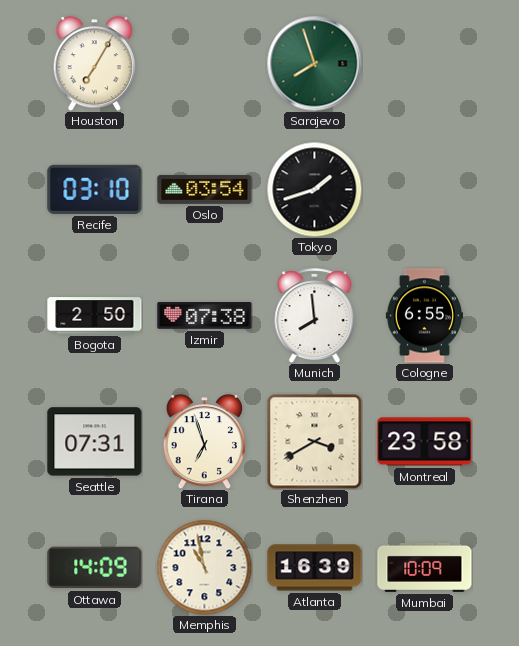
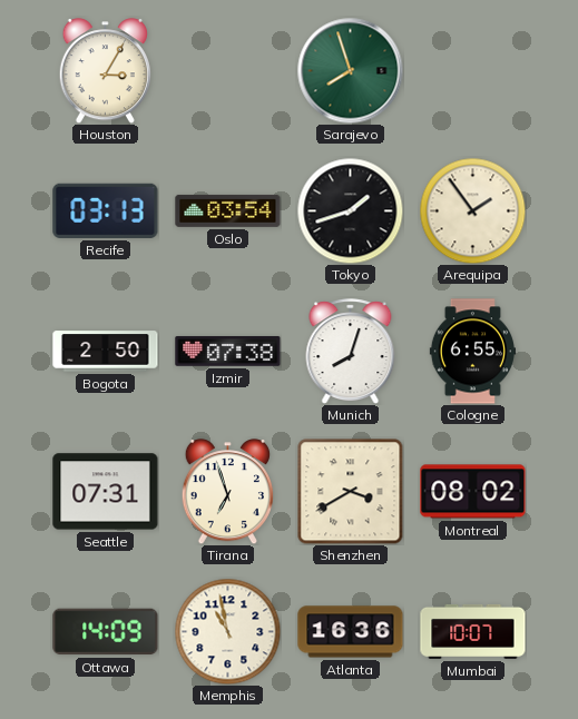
Houston: 7:05 -> 3:05 (105, 71)
Recife: 03:10 -> 03:13 (106, 210)
Arequipa: none -> 1:54 (472, 210)
Munich: 7:59 -> 8:03 (351, 351)
Montreal: 23:58 -> 08:02 (473, 492)
Atlanta: 16:39 -> 16:36 (351, 632)
Mumbai: 10:09 -> 10:07 (473, 631)
